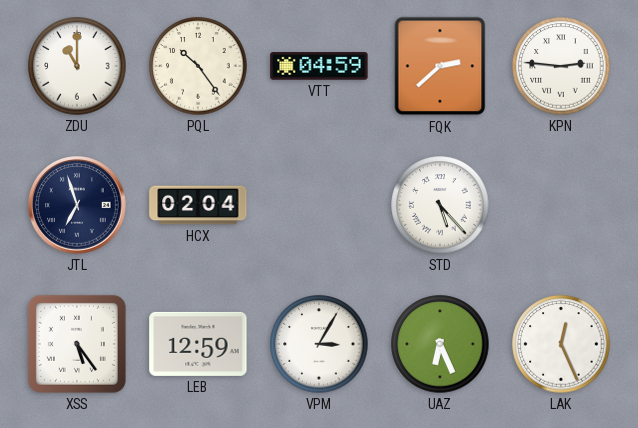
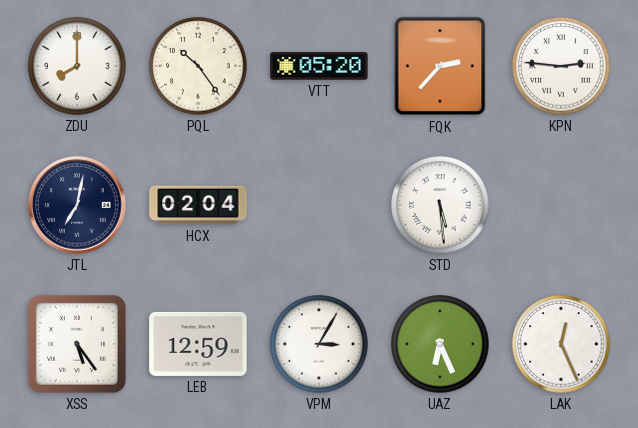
ZDU: 11:00 -> 8:00 (77, 66)
VTT: 04:59 -> 05:20 (319, 66)
FQK: 2:38 -> 2:37 (440, 66)
JTL: 6:57 -> 7:02 (77, 205)
STD: 5:23 -> 5:29 (440, 205)
